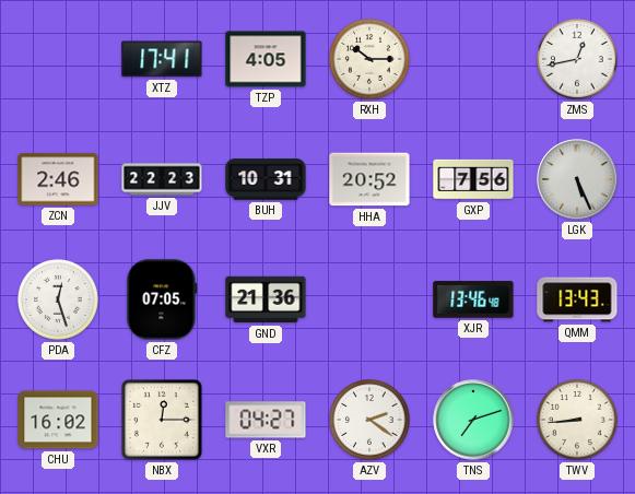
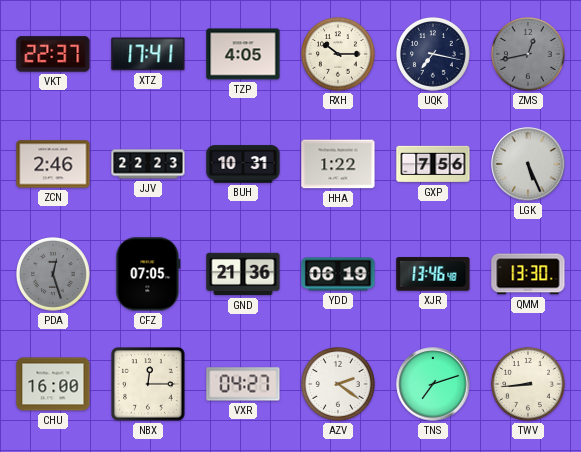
VKT: none -> 22:37 (53, 54)
UQK: none -> 7:17 (434, 55)
ZMS dial: white -> grey (529, 55)
HHA: 20:52 -> 1:22 (338, 164)
PDA dial: white -> grey (54, 275)
YDD: none -> 06:19 (338, 274)
QMM: 13:43 -> 13:30 (528, 274)
CHU: 16:02 -> 16:00 (53, 384)
